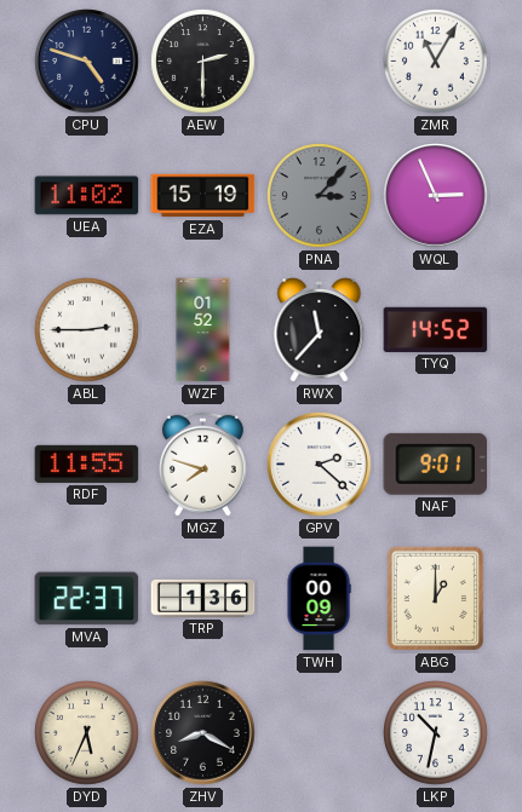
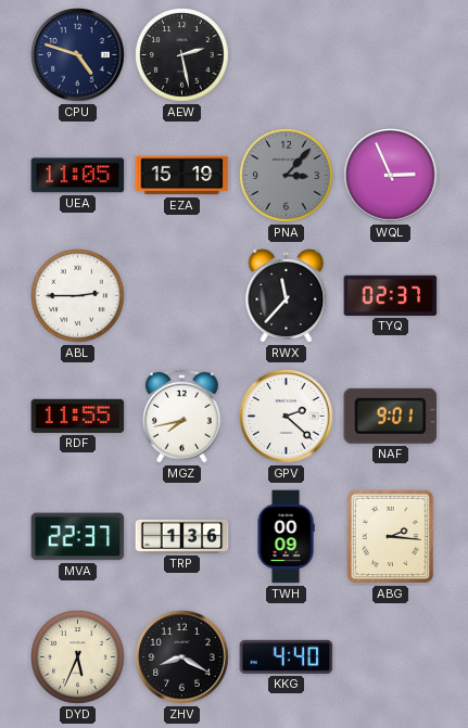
AEW: 2:30 -> 2:28 (182, 55)
ZMR: 11:05 -> none (436, 62)
UEA: 11:02 -> 11:05 (78, 176)
WZF: 01:52 -> none (203, 330)
TYQ: 14:52 -> 02:37 (391, 295)
MGZ: 7:48 -> 7:43 (181, 416)
ABG: 1:00 -> 2:16 (390, 536)
KKG: none -> 4:40 (287, 656)
LKP: 10:32 -> none (436, 733)
